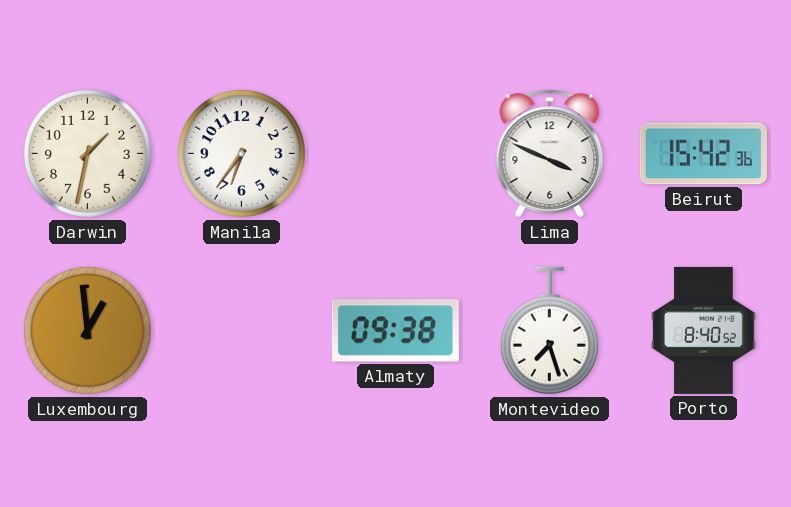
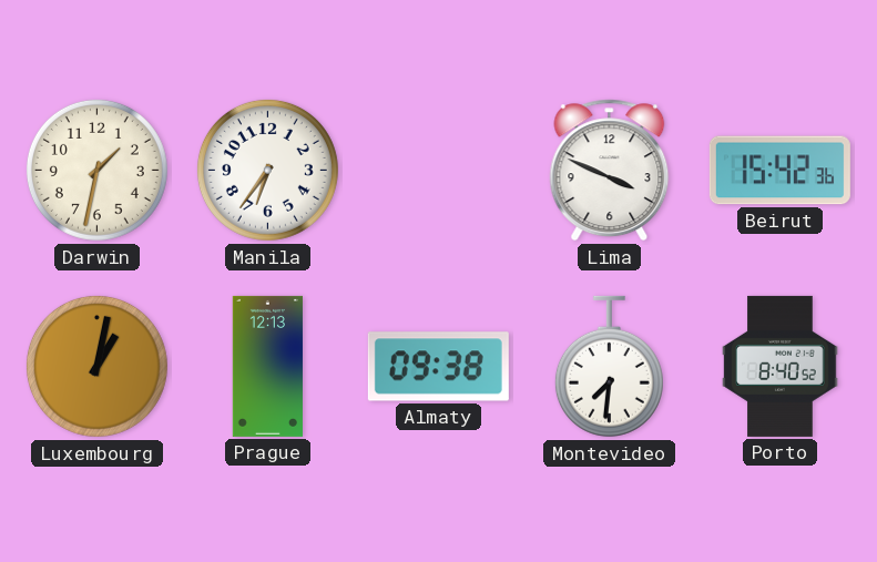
Luxembourg: 12:59 -> 1:02 (96, 366)
Prague: none -> 12:13 (267, 366)
Montevideo: 7:27 -> 7:31 (609, 367)
